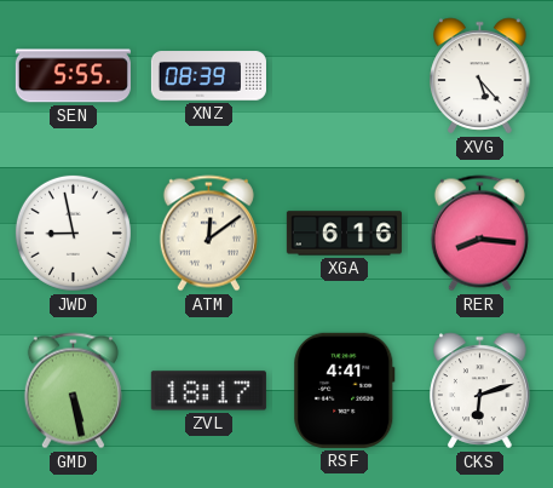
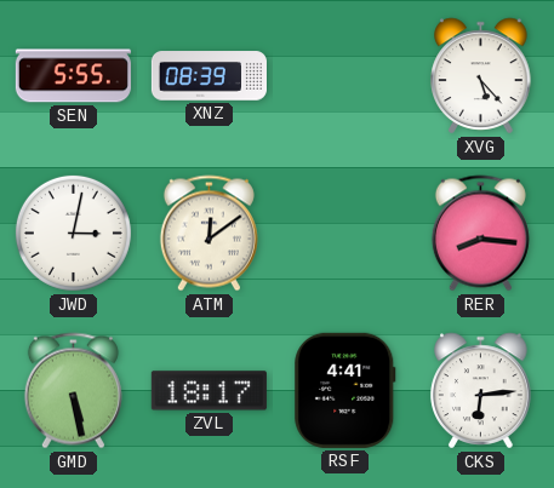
JWD: 8:58 -> 3:02 (73, 232)
XGA: 6:16 -> none (344, 234)
CKS: 6:12 -> 6:14 (481, 391)
